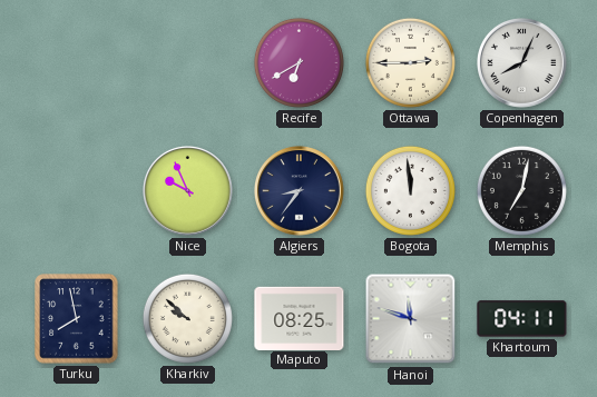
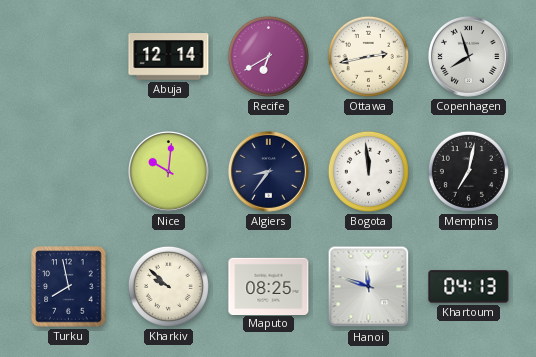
Abuja: none -> 12:14 (169, 57)
Ottawa: 2:45 -> 2:43 (368, 56)
Copenhagen: 8:04 -> 7:57 (469, 57)
Nice: 9:56 -> 10:01 (169, 172)
Khartoum: 04:11 -> 04:13 (469, 287)
